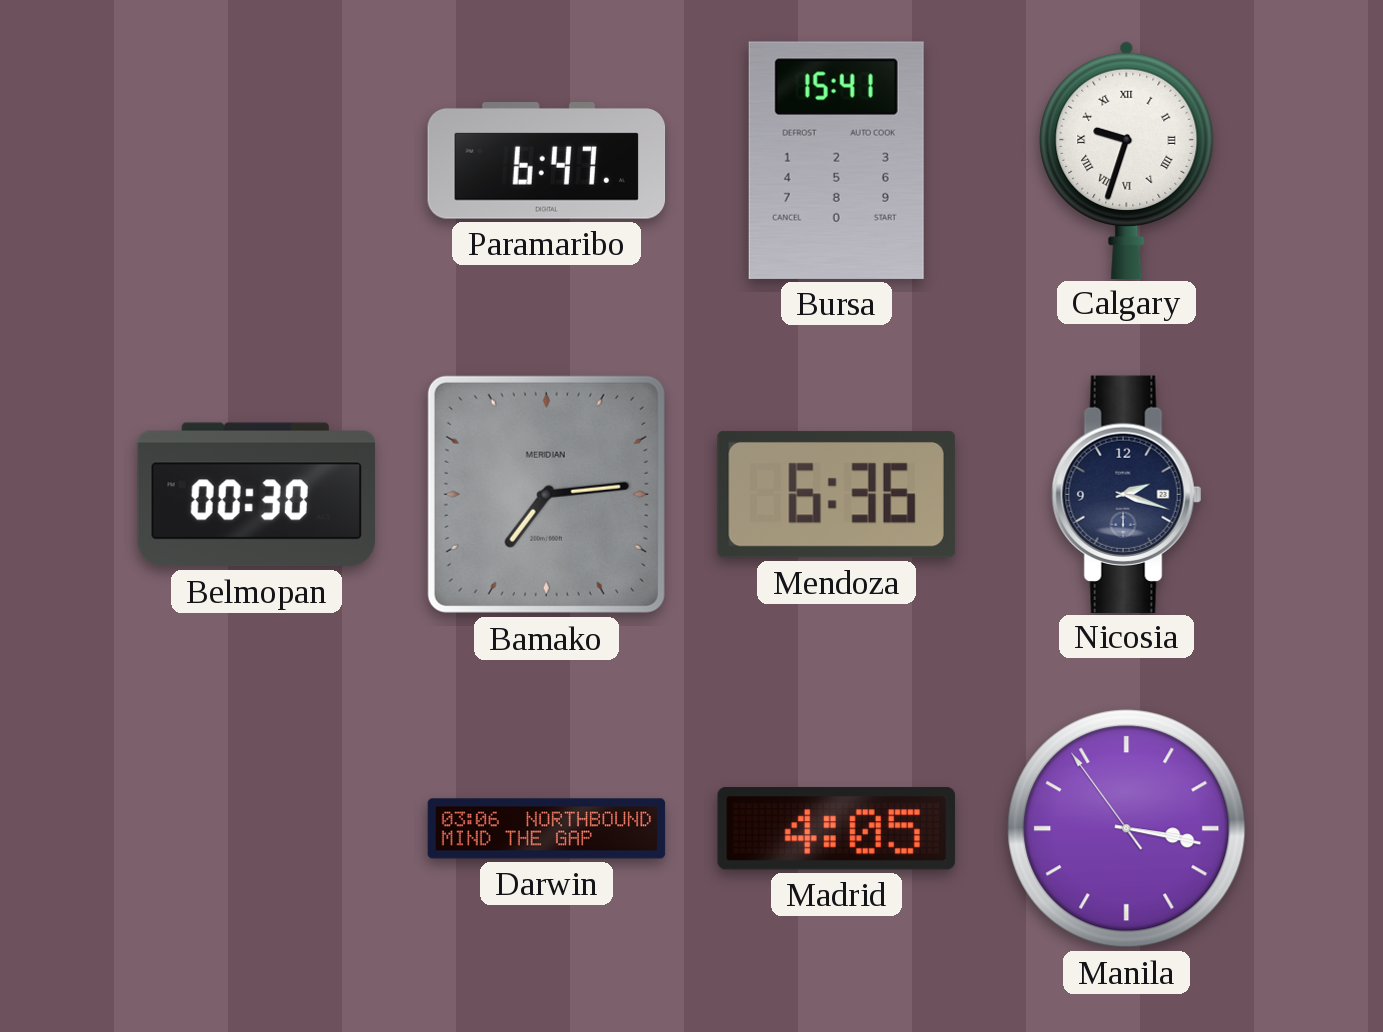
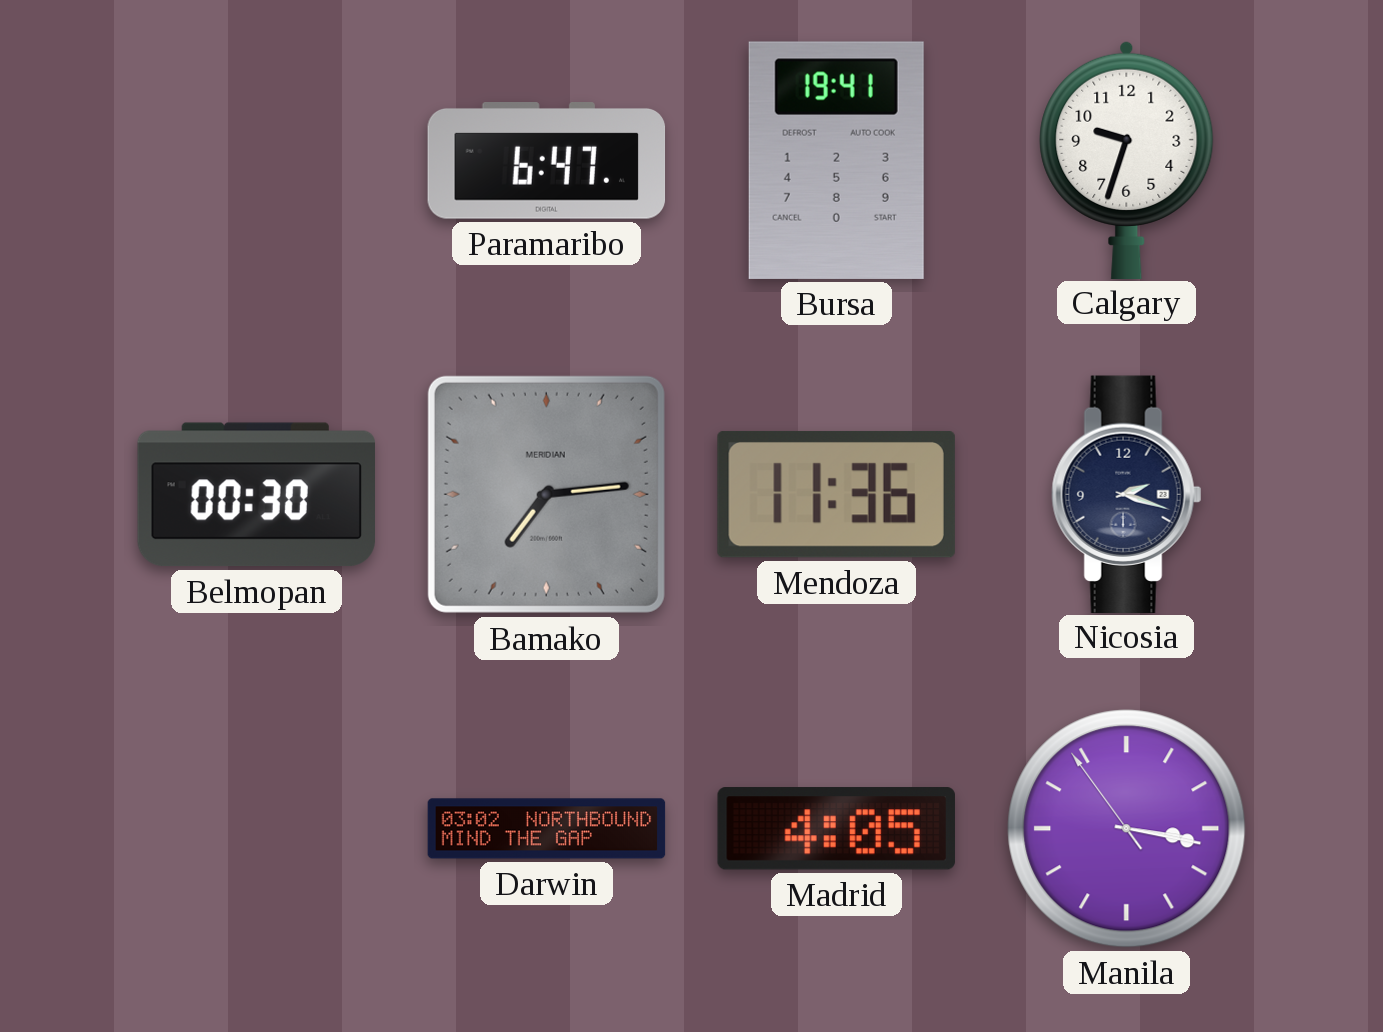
Bursa: 15:41 -> 19:41 (836, 160)
Calgary numerals: Roman -> Arabic (1127, 159)
Mendoza: 6:36 -> 11:36 (836, 494)
Darwin: 03:06 -> 03:02 (547, 829)
